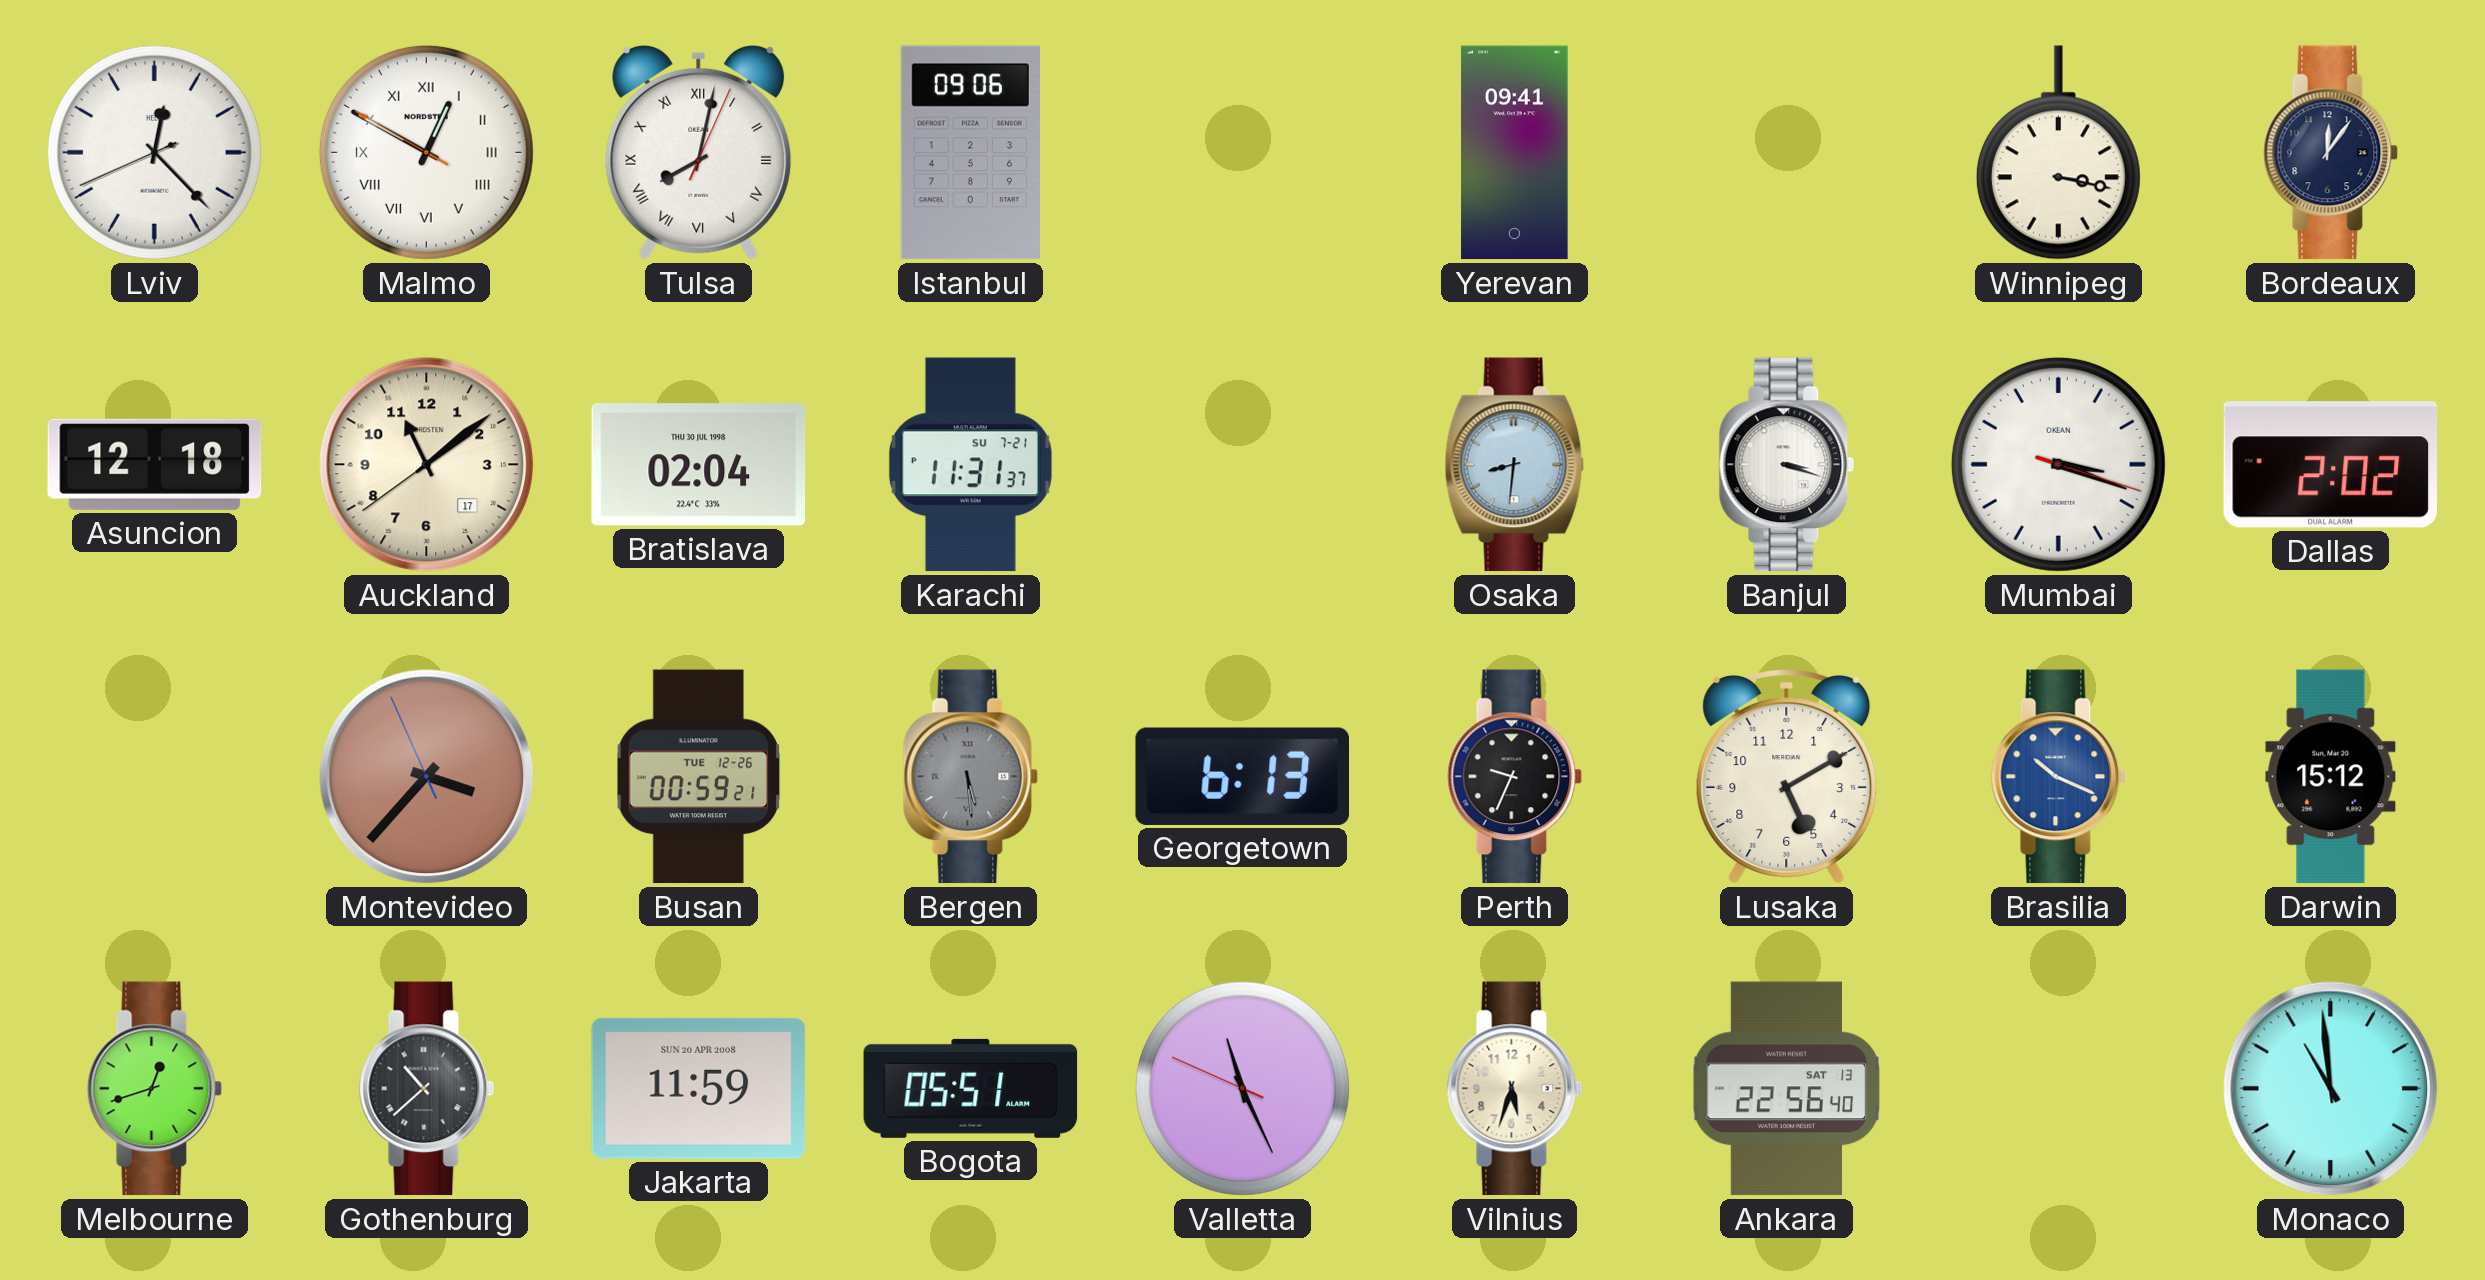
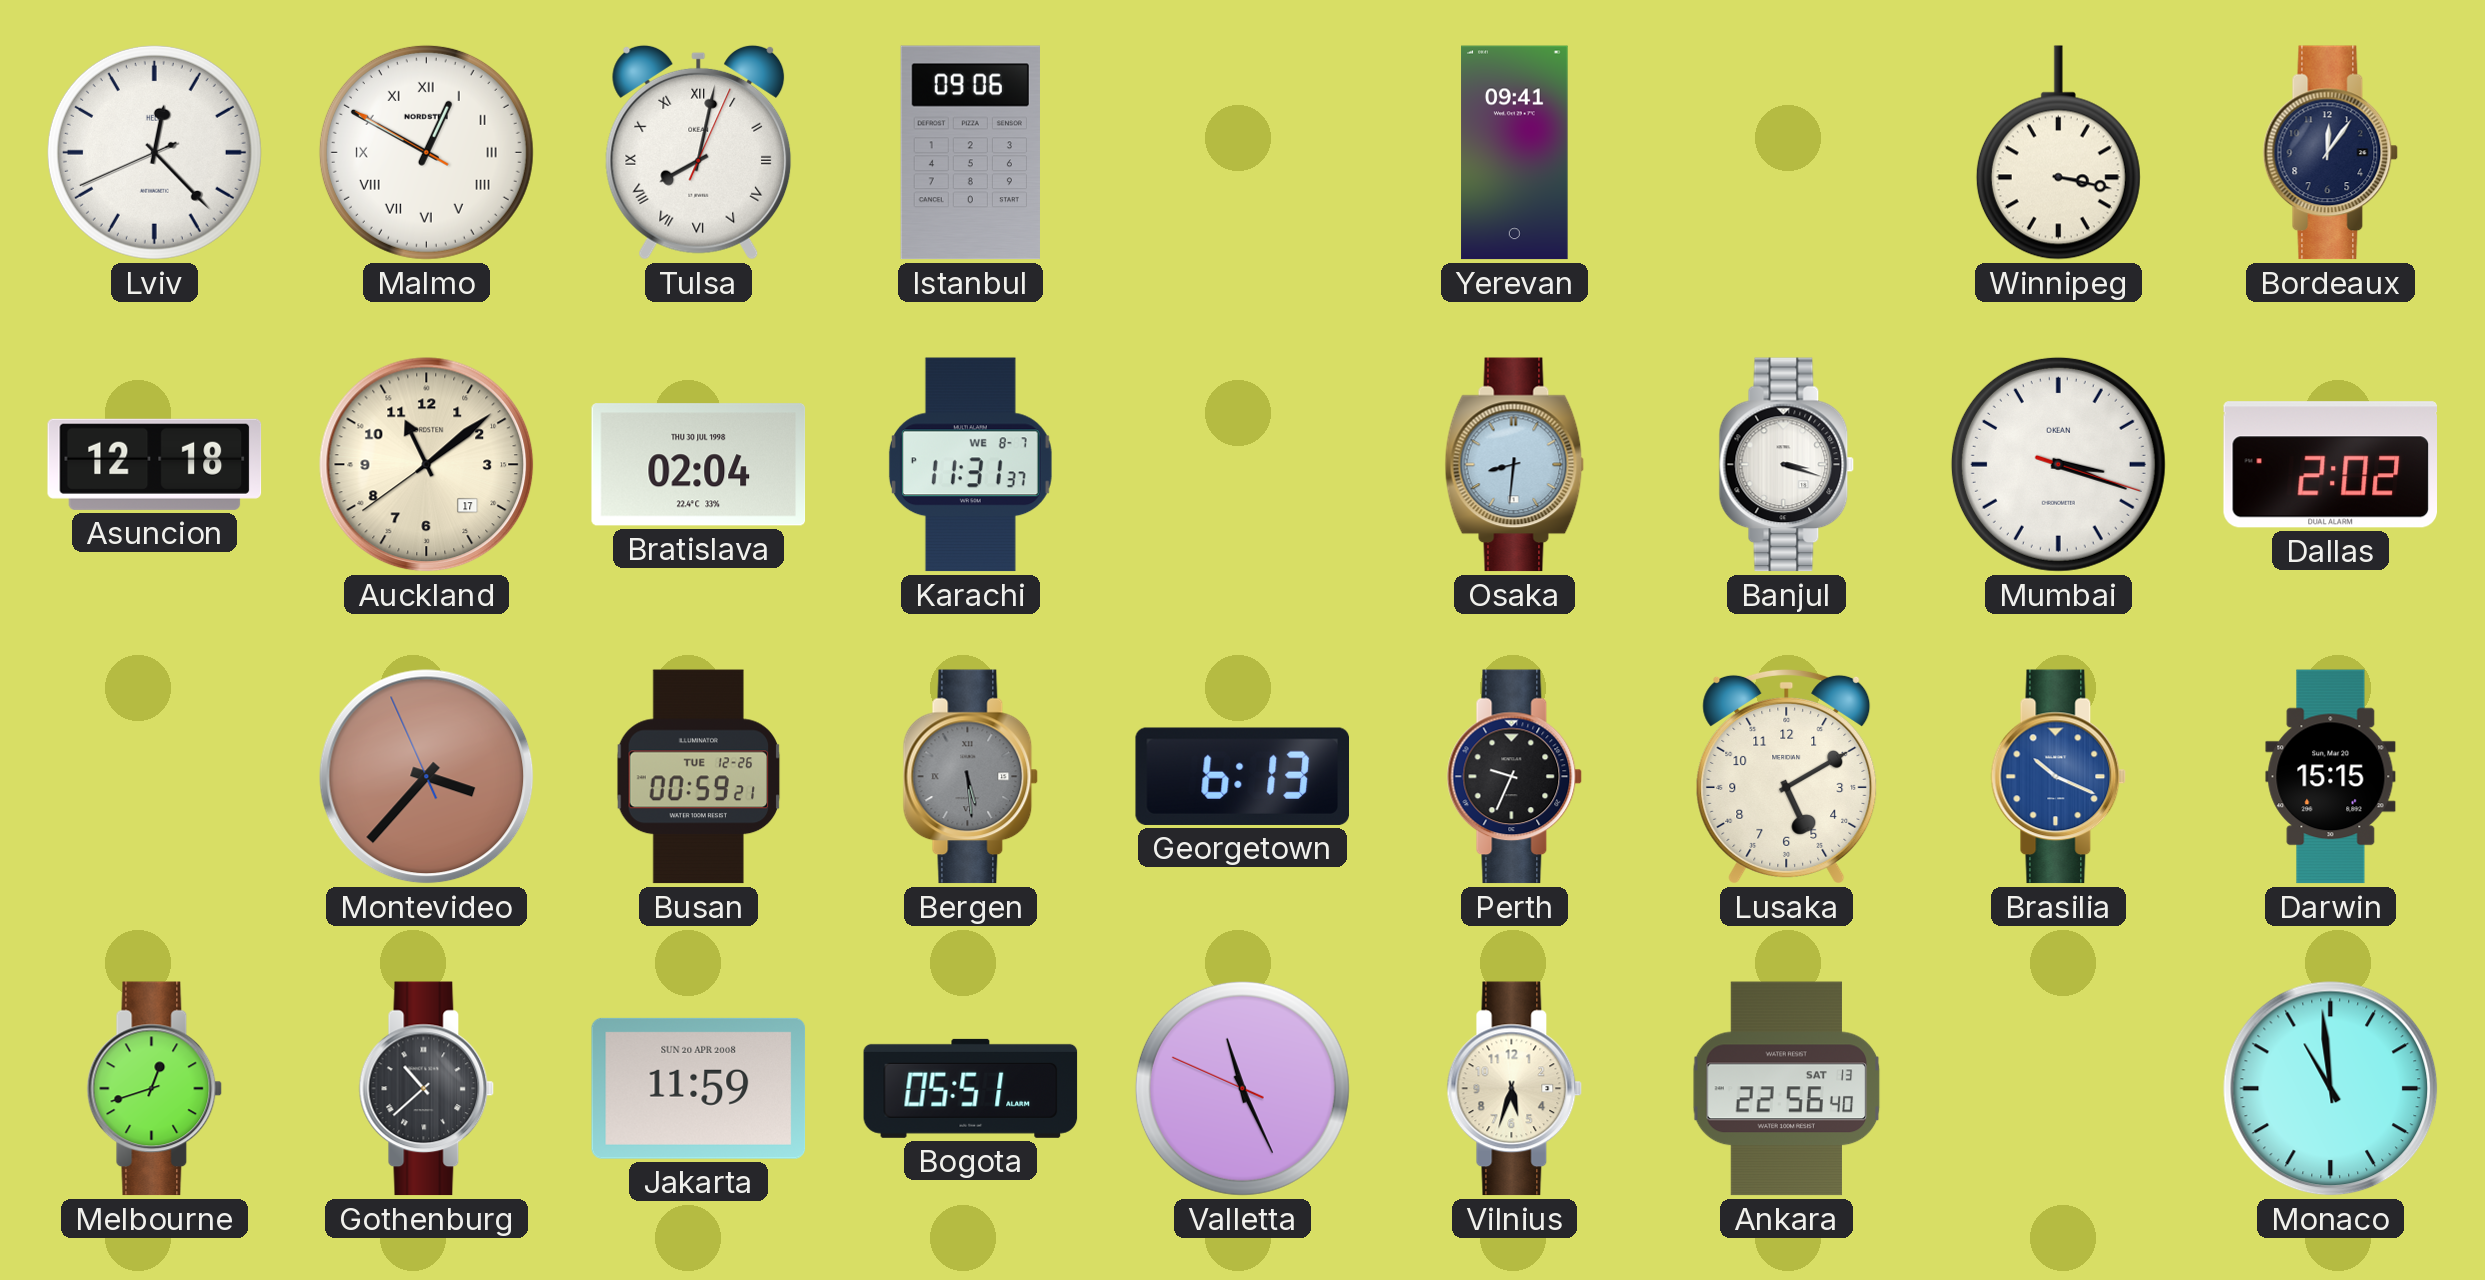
Karachi date: SU 7-21 -> WE 8-7 (970, 465)
Darwin: 15:12 -> 15:15 (2331, 777)
